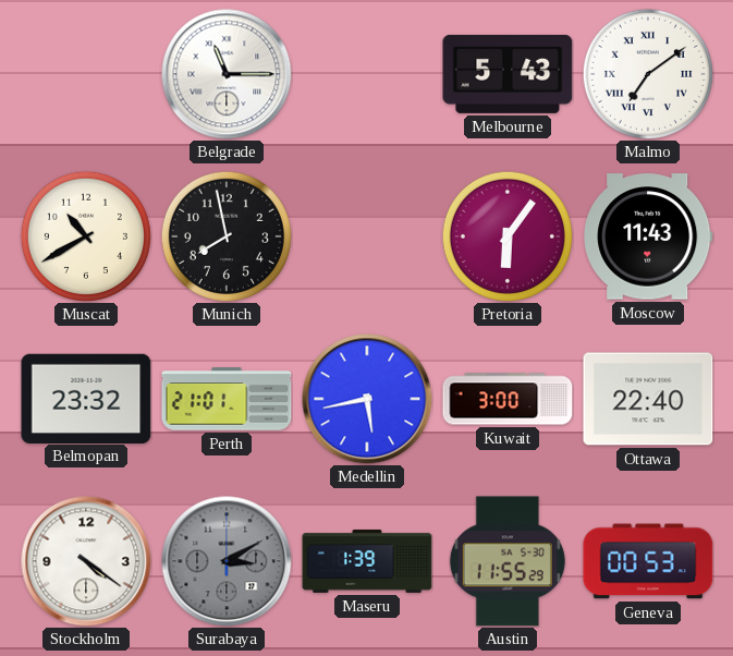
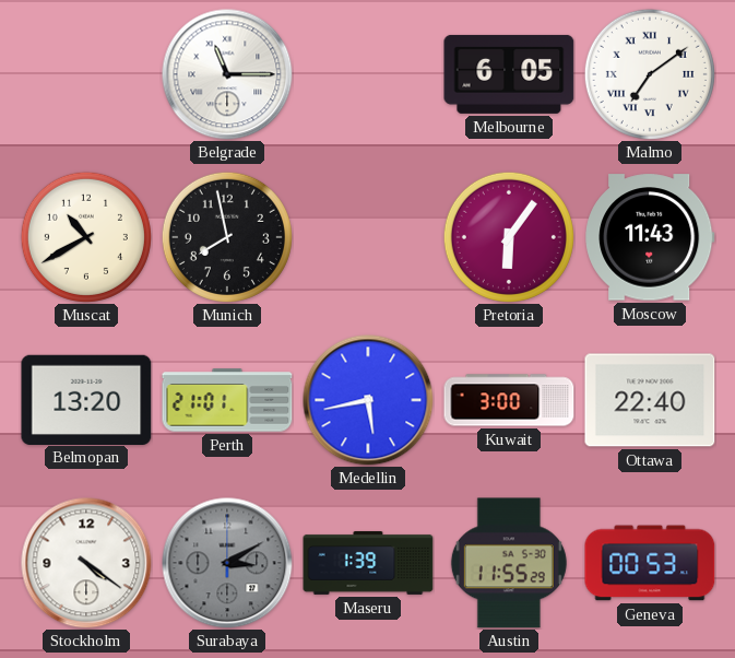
Melbourne: 5:43 -> 6:05 (509, 74)
Belmopan: 23:32 -> 13:20 (86, 399)
